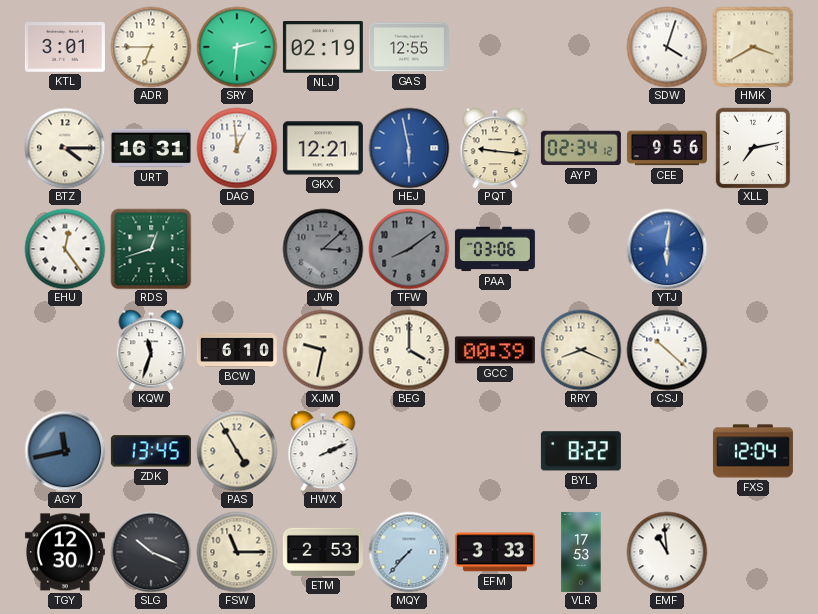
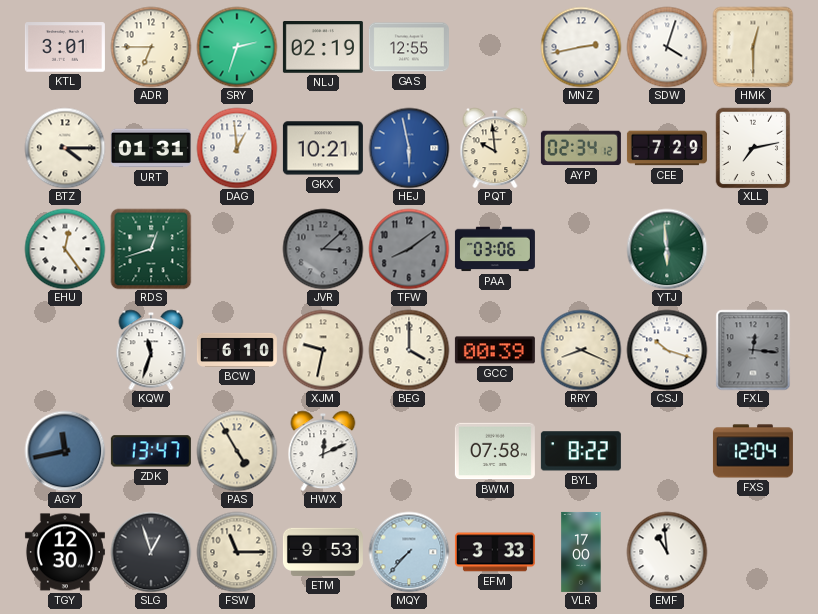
SRY: 2:31 -> 2:33 (237, 47)
MNZ: none -> 2:43 (581, 47)
HMK: 3:40 -> 12:30 (753, 47)
URT: 16:31 -> 01:31 (151, 148)
GKX: 12:21 -> 10:21 (323, 148)
PQT: 9:16 -> 9:59 (495, 148)
CEE: 9:56 -> 7:29 (667, 148)
YTJ: 6:01 -> 5:59 (667, 249)
YTJ dial: blue -> green (667, 249)
CSJ: 10:22 -> 10:18 (667, 350)
FXL: none -> 12:16 (753, 350)
ZDK: 13:45 -> 13:47 (151, 451)
HWX: 2:11 -> 12:11 (323, 451)
BWM: none -> 07:58 (495, 451)
SLG: 10:19 -> 12:57 (151, 552)
ETM: 2:53 -> 9:53 (323, 552)
VLR: 17:53 -> 17:00 (581, 552)
